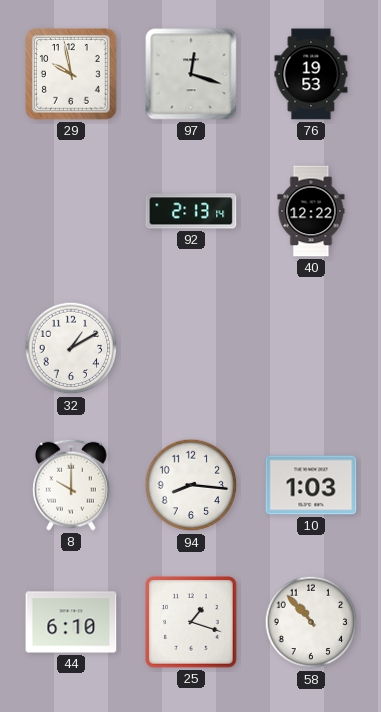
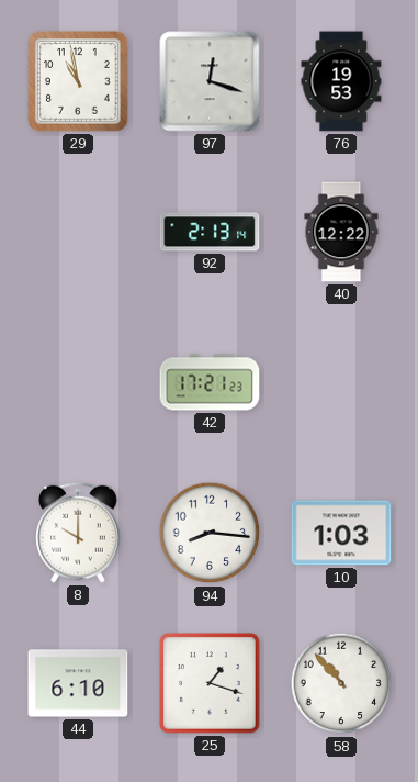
29: 9:58 -> 10:58 (79, 82)
32: 1:10 -> none (71, 348)
42: none -> 17:21 (210, 382)
